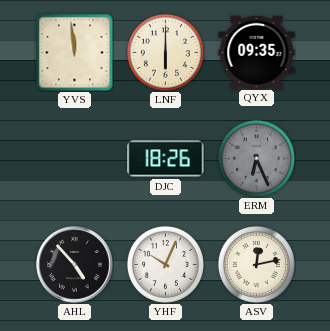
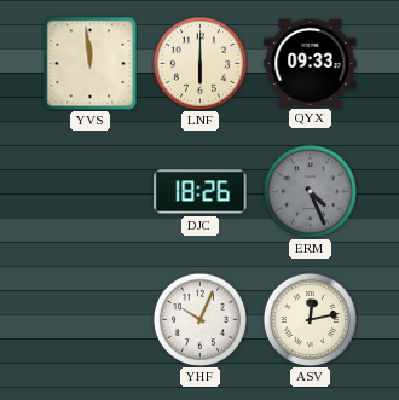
QYX: 09:35 -> 09:33 (311, 63)
ERM: 6:26 -> 4:26 (310, 191)
AHL: 4:53 -> none (75, 265)
